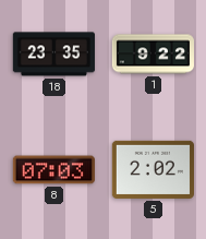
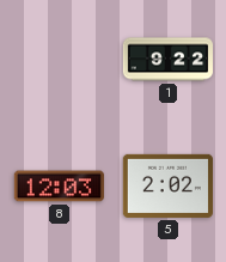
18: 23:35 -> none (53, 55)
8: 07:03 -> 12:03 (59, 187)
